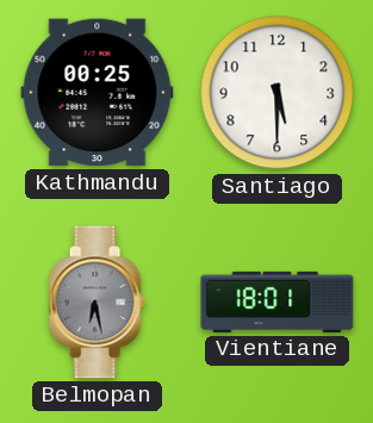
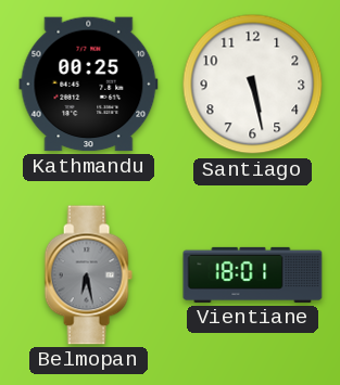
Santiago: 5:30 -> 5:28 (253, 85)
